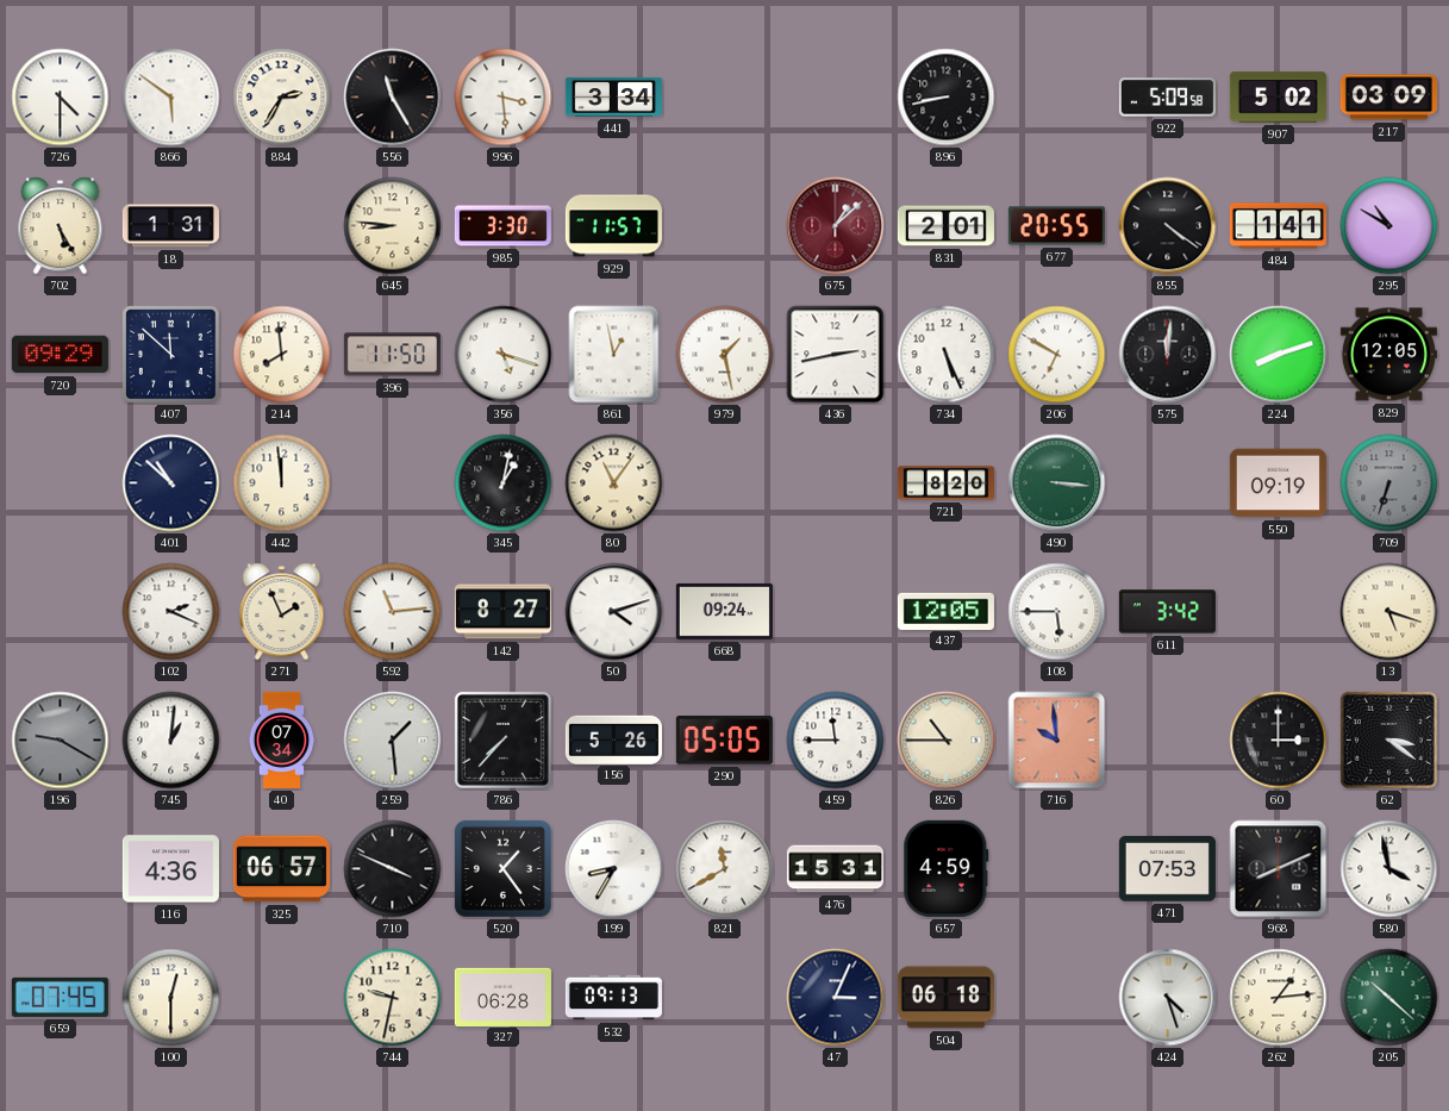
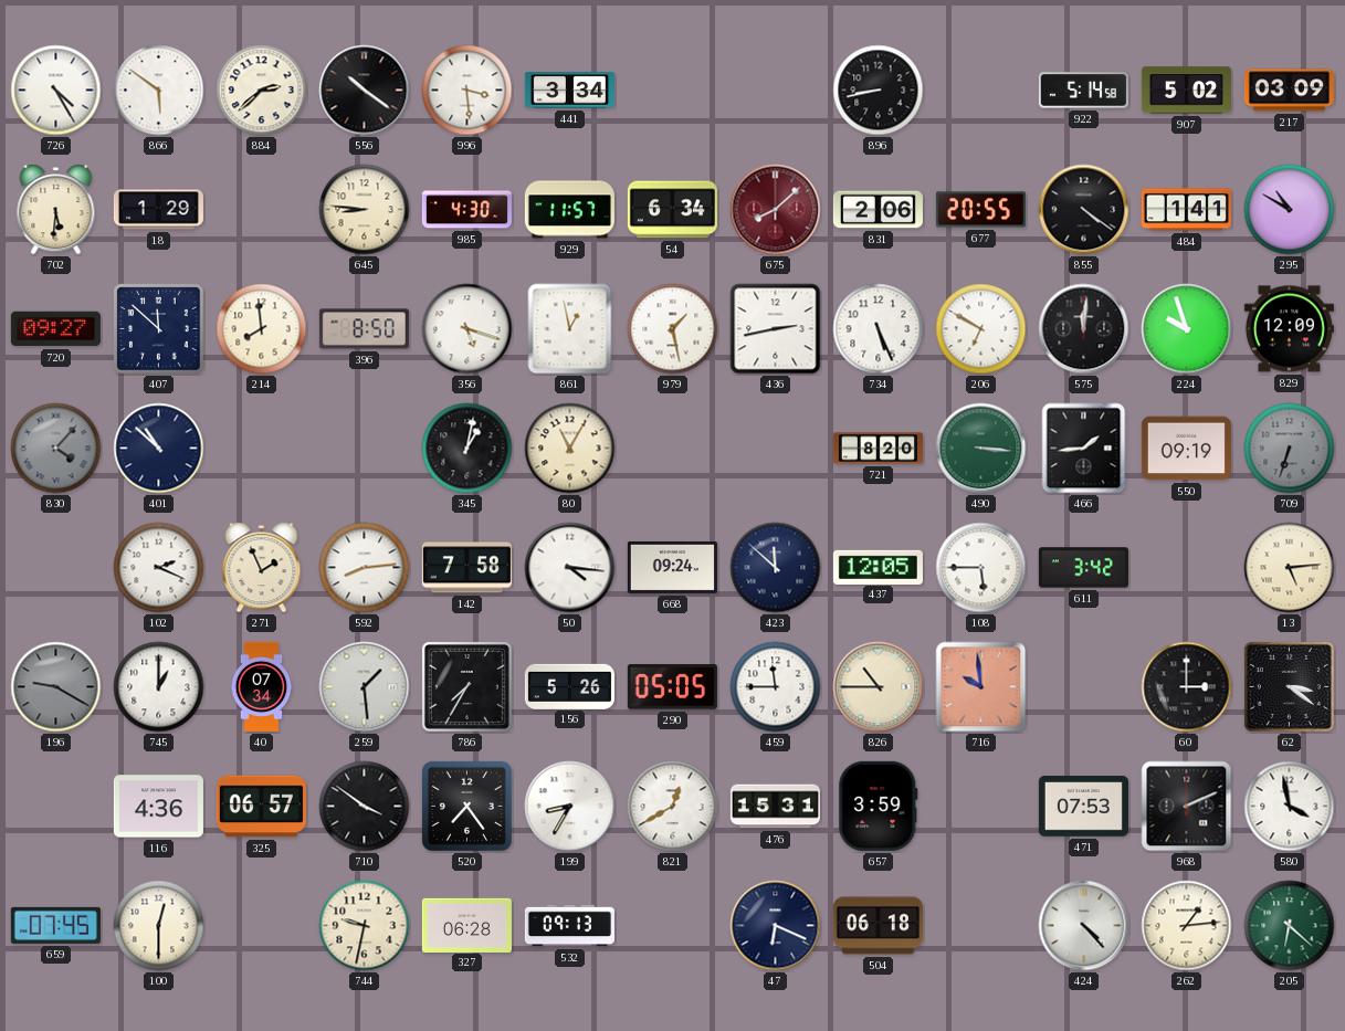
726: 4:30 -> 4:25 (56, 91)
884: 2:35 -> 2:38 (262, 91)
556: 11:25 -> 10:21 (365, 91)
922: 5:09 -> 5:14 (1083, 91)
702: 5:25 -> 5:31 (56, 210)
18: 1:31 -> 1:29 (158, 210)
985: 3:30 -> 4:30 (466, 210)
54: none -> 6:34 (672, 210)
675: 1:08 -> 8:08 (776, 210)
831: 2:01 -> 2:06 (878, 210)
720: 09:29 -> 09:27 (55, 329)
396: 11:50 -> 8:50 (364, 329)
224: 8:12 -> 9:57 (1187, 329)
829: 12:05 -> 12:09 (1289, 329)
830: none -> 4:07 (56, 449)
442: 11:59 -> none (282, 483)
80: 11:06 -> 11:05 (570, 449)
466: none -> 1:44 (1084, 449)
592: 11:14 -> 8:14 (365, 568)
142: 8:27 -> 7:58 (466, 568)
50: 4:12 -> 4:16 (570, 568)
423: none -> 11:52 (776, 568)
13: 5:18 -> 5:14 (1290, 568)
745: 1:01 -> 1:00 (159, 687)
786: 7:37 -> 7:35 (466, 686)
710: 3:49 -> 3:51 (365, 807)
520: 1:24 -> 7:24 (466, 806)
821: 11:40 -> 12:40 (673, 807)
657: 4:59 -> 3:59 (879, 806)
968: 8:11 -> 2:11 (1187, 807)
47: 3:04 -> 6:19 (776, 926)
424: 4:27 -> 4:23 (1084, 926)
205: 10:22 -> 6:22 (1290, 926)
